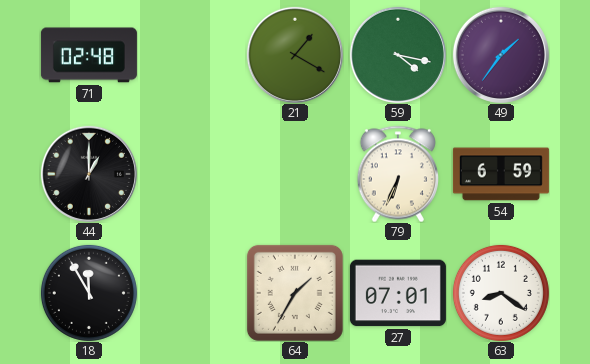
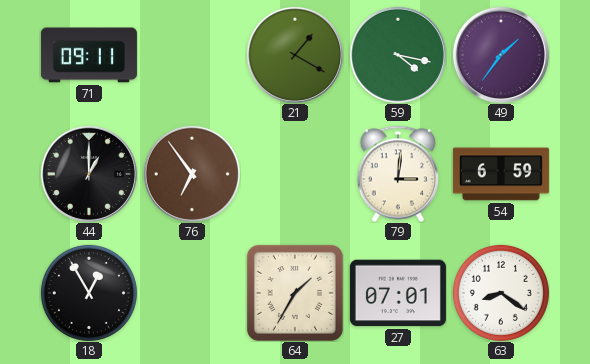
71: 02:48 -> 09:11 (89, 55)
76: none -> 6:54 (192, 174)
79: 6:34 -> 3:01 (398, 174)
18: 11:55 -> 12:55 (89, 293)
